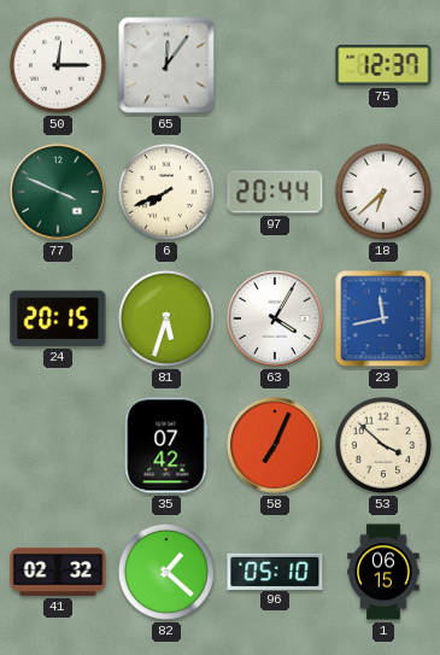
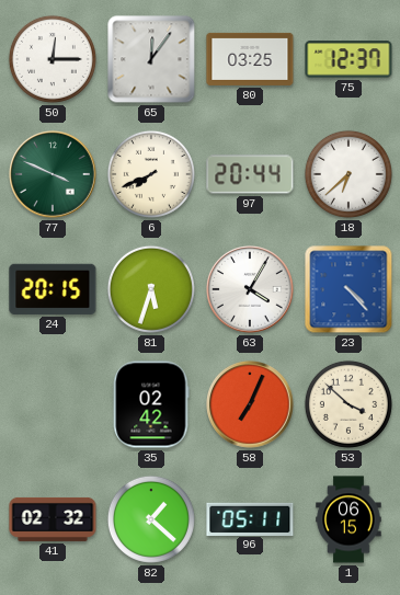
80: none -> 03:25 (250, 59)
23: 11:43 -> 4:23 (348, 289)
35: 07:42 -> 02:42 (151, 404)
96: 05:10 -> 05:11 (250, 518)
